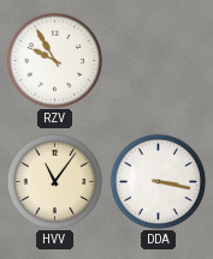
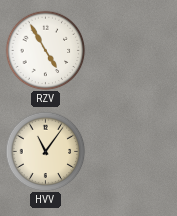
RZV: 9:55 -> 4:55 (45, 50)
DDA: 3:17 -> none (158, 181)
